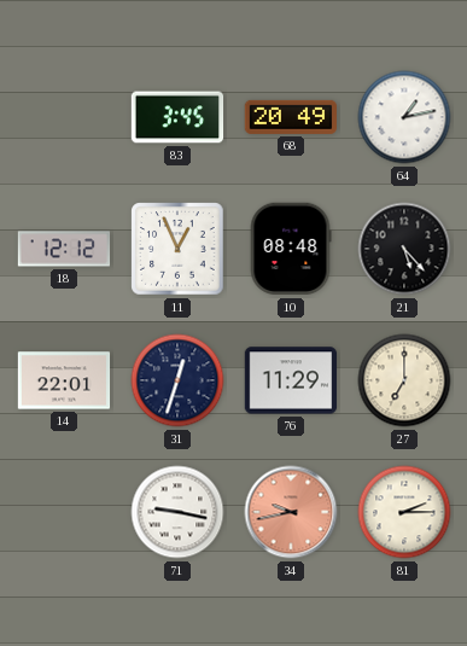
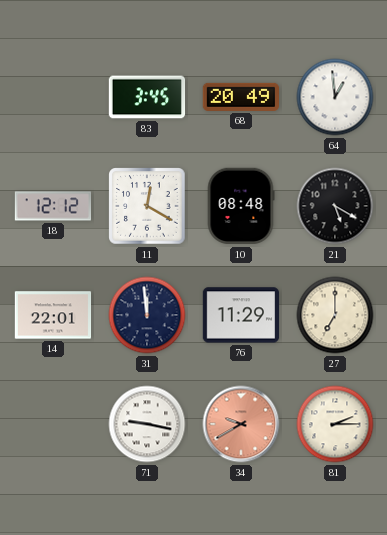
64: 1:13 -> 12:59 (335, 97)
11: 12:56 -> 12:20 (147, 206)
21: 5:23 -> 5:20 (335, 206)
31: 12:33 -> 11:59 (147, 315)
34: 9:43 -> 9:40 (241, 424)
